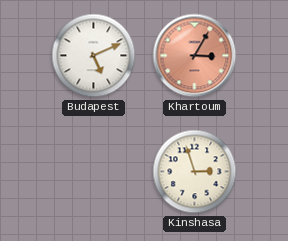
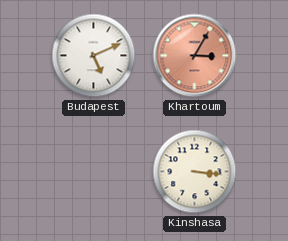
Kinshasa: 2:57 -> 3:16 (195, 172)
